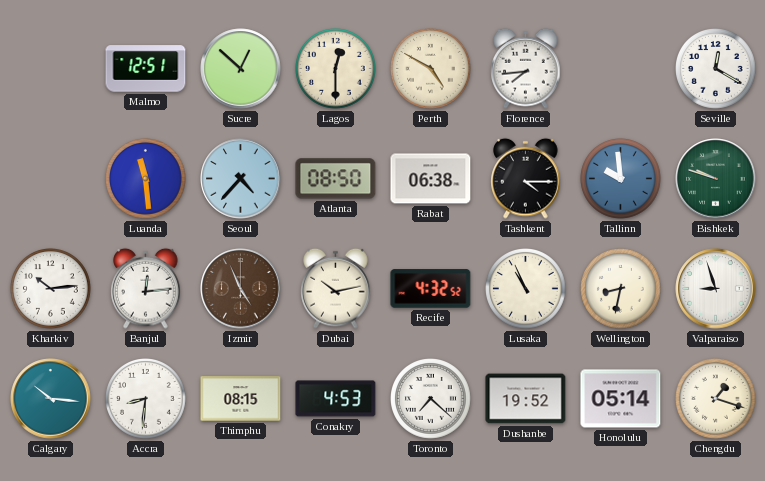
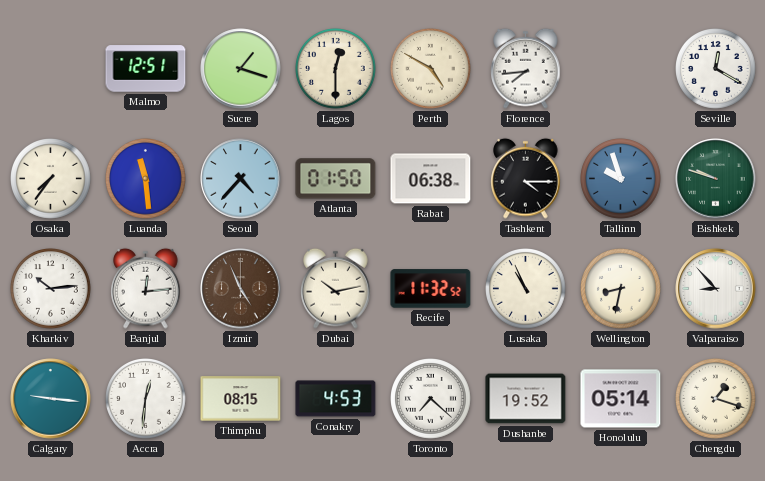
Sucre: 12:52 -> 1:18 (241, 69)
Osaka: none -> 7:36 (51, 179)
Atlanta: 08:50 -> 01:50 (336, 179)
Tallinn: 9:59 -> 9:57 (621, 179)
Recife: 4:32 -> 11:32 (431, 289)
Valparaiso: 8:57 -> 8:53 (716, 289)
Calgary: 10:16 -> 9:16 (51, 399)
Accra: 8:31 -> 12:31 (146, 399)
